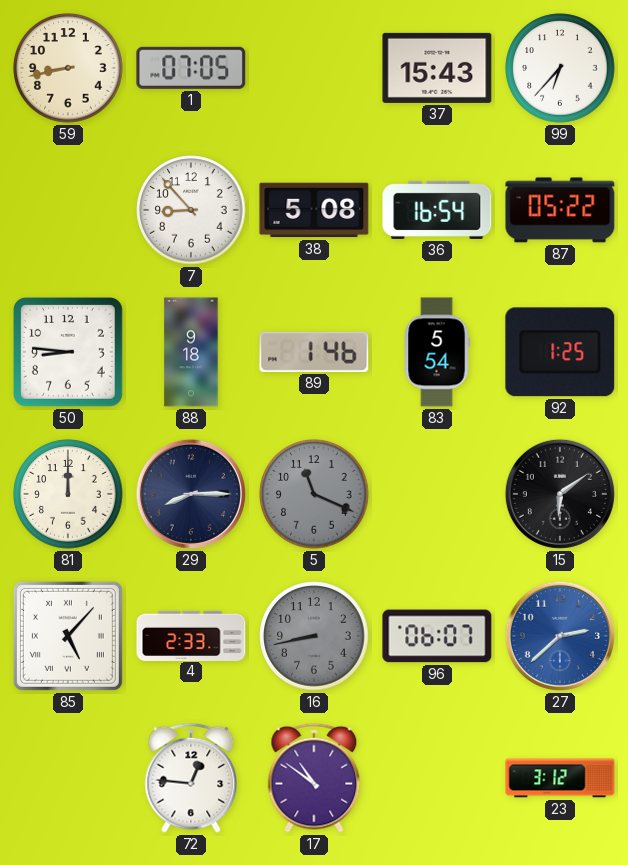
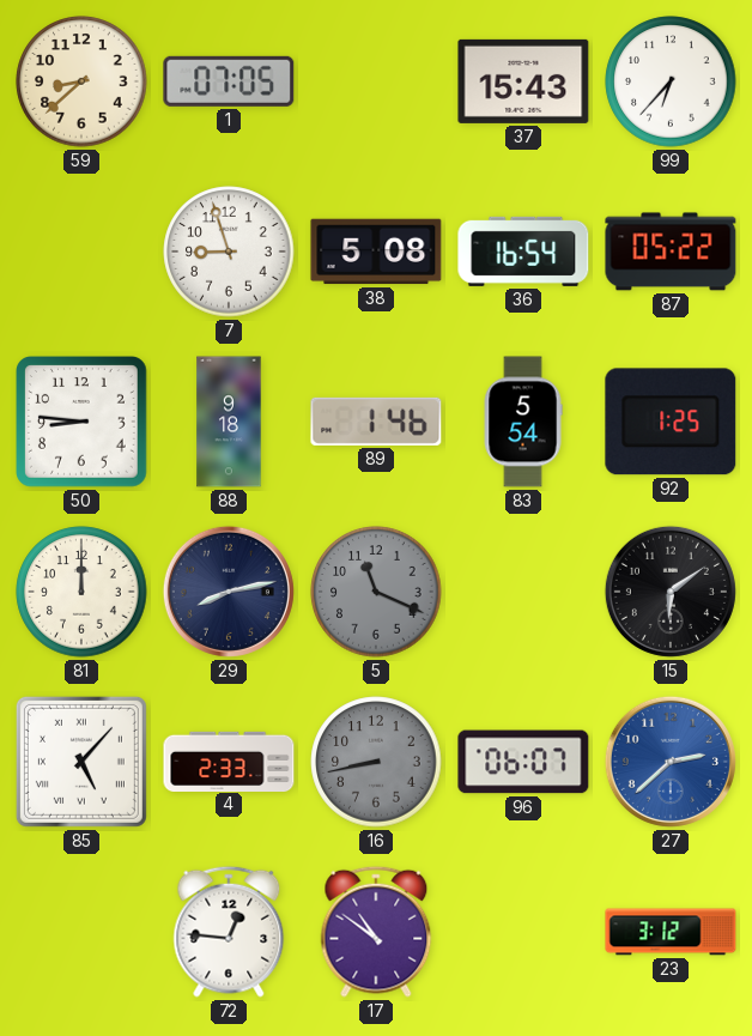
59: 8:43 -> 8:38 (81, 81)
7: 8:53 -> 8:57 (229, 252)
29: 8:15 -> 8:13 (229, 592)
